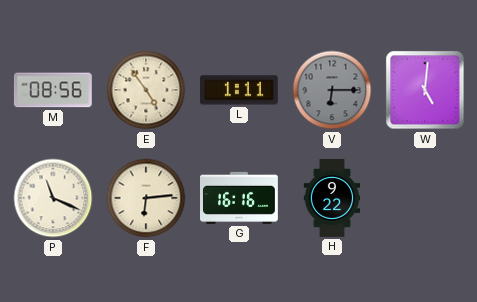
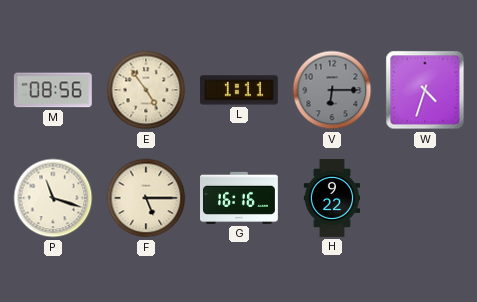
W: 5:01 -> 4:33 (425, 90)
P: 11:19 -> 11:18 (53, 198)
F: 6:14 -> 5:15 (146, 198)
